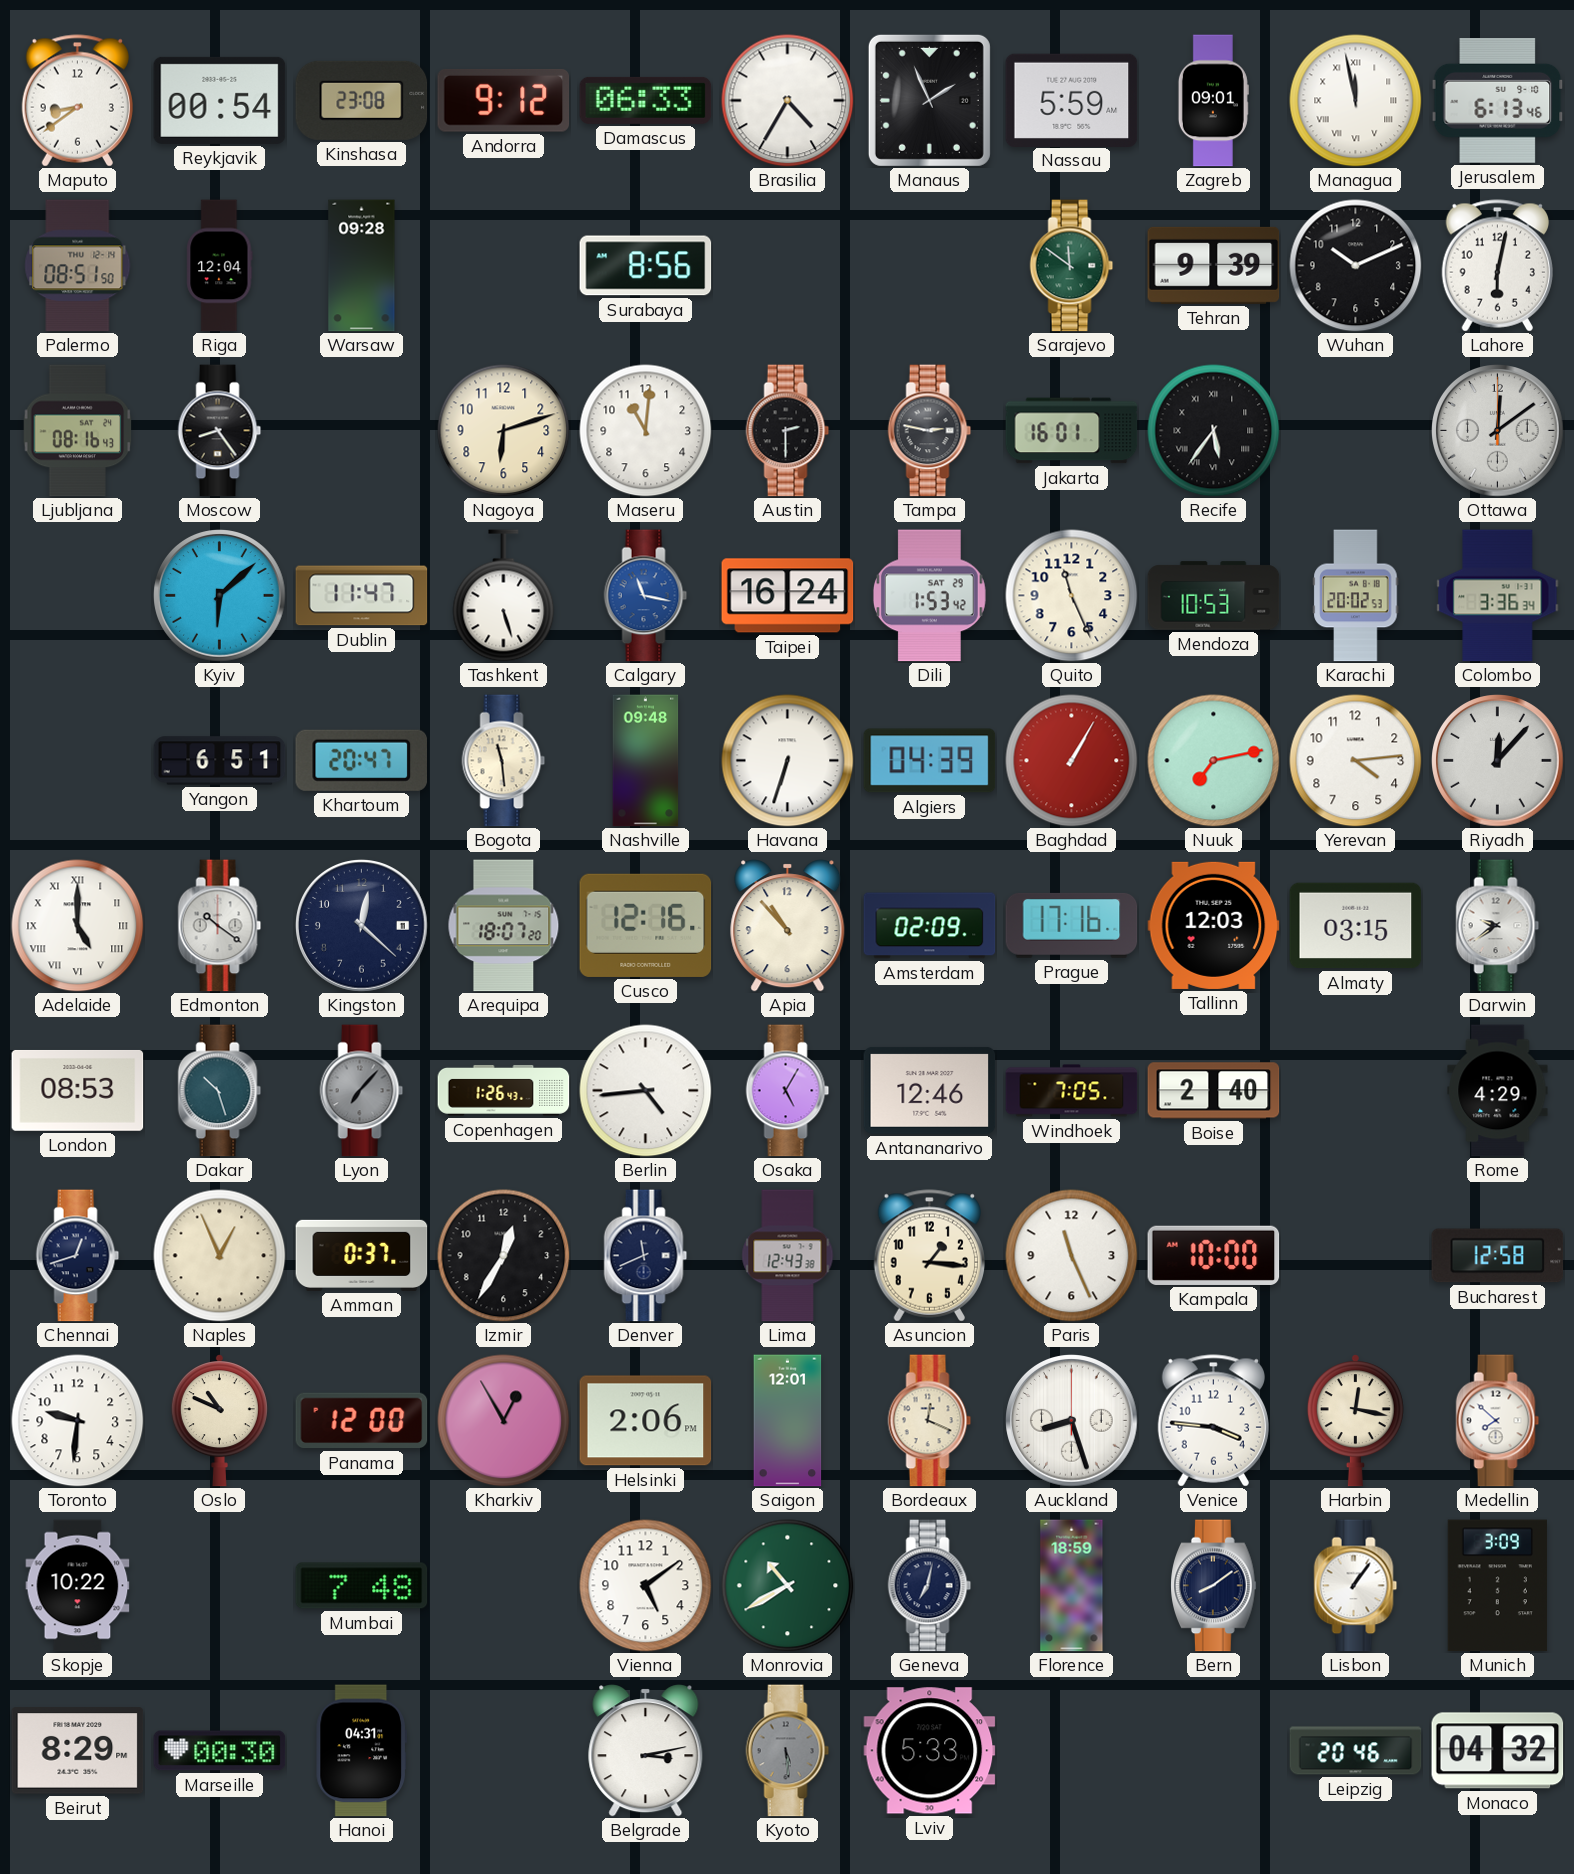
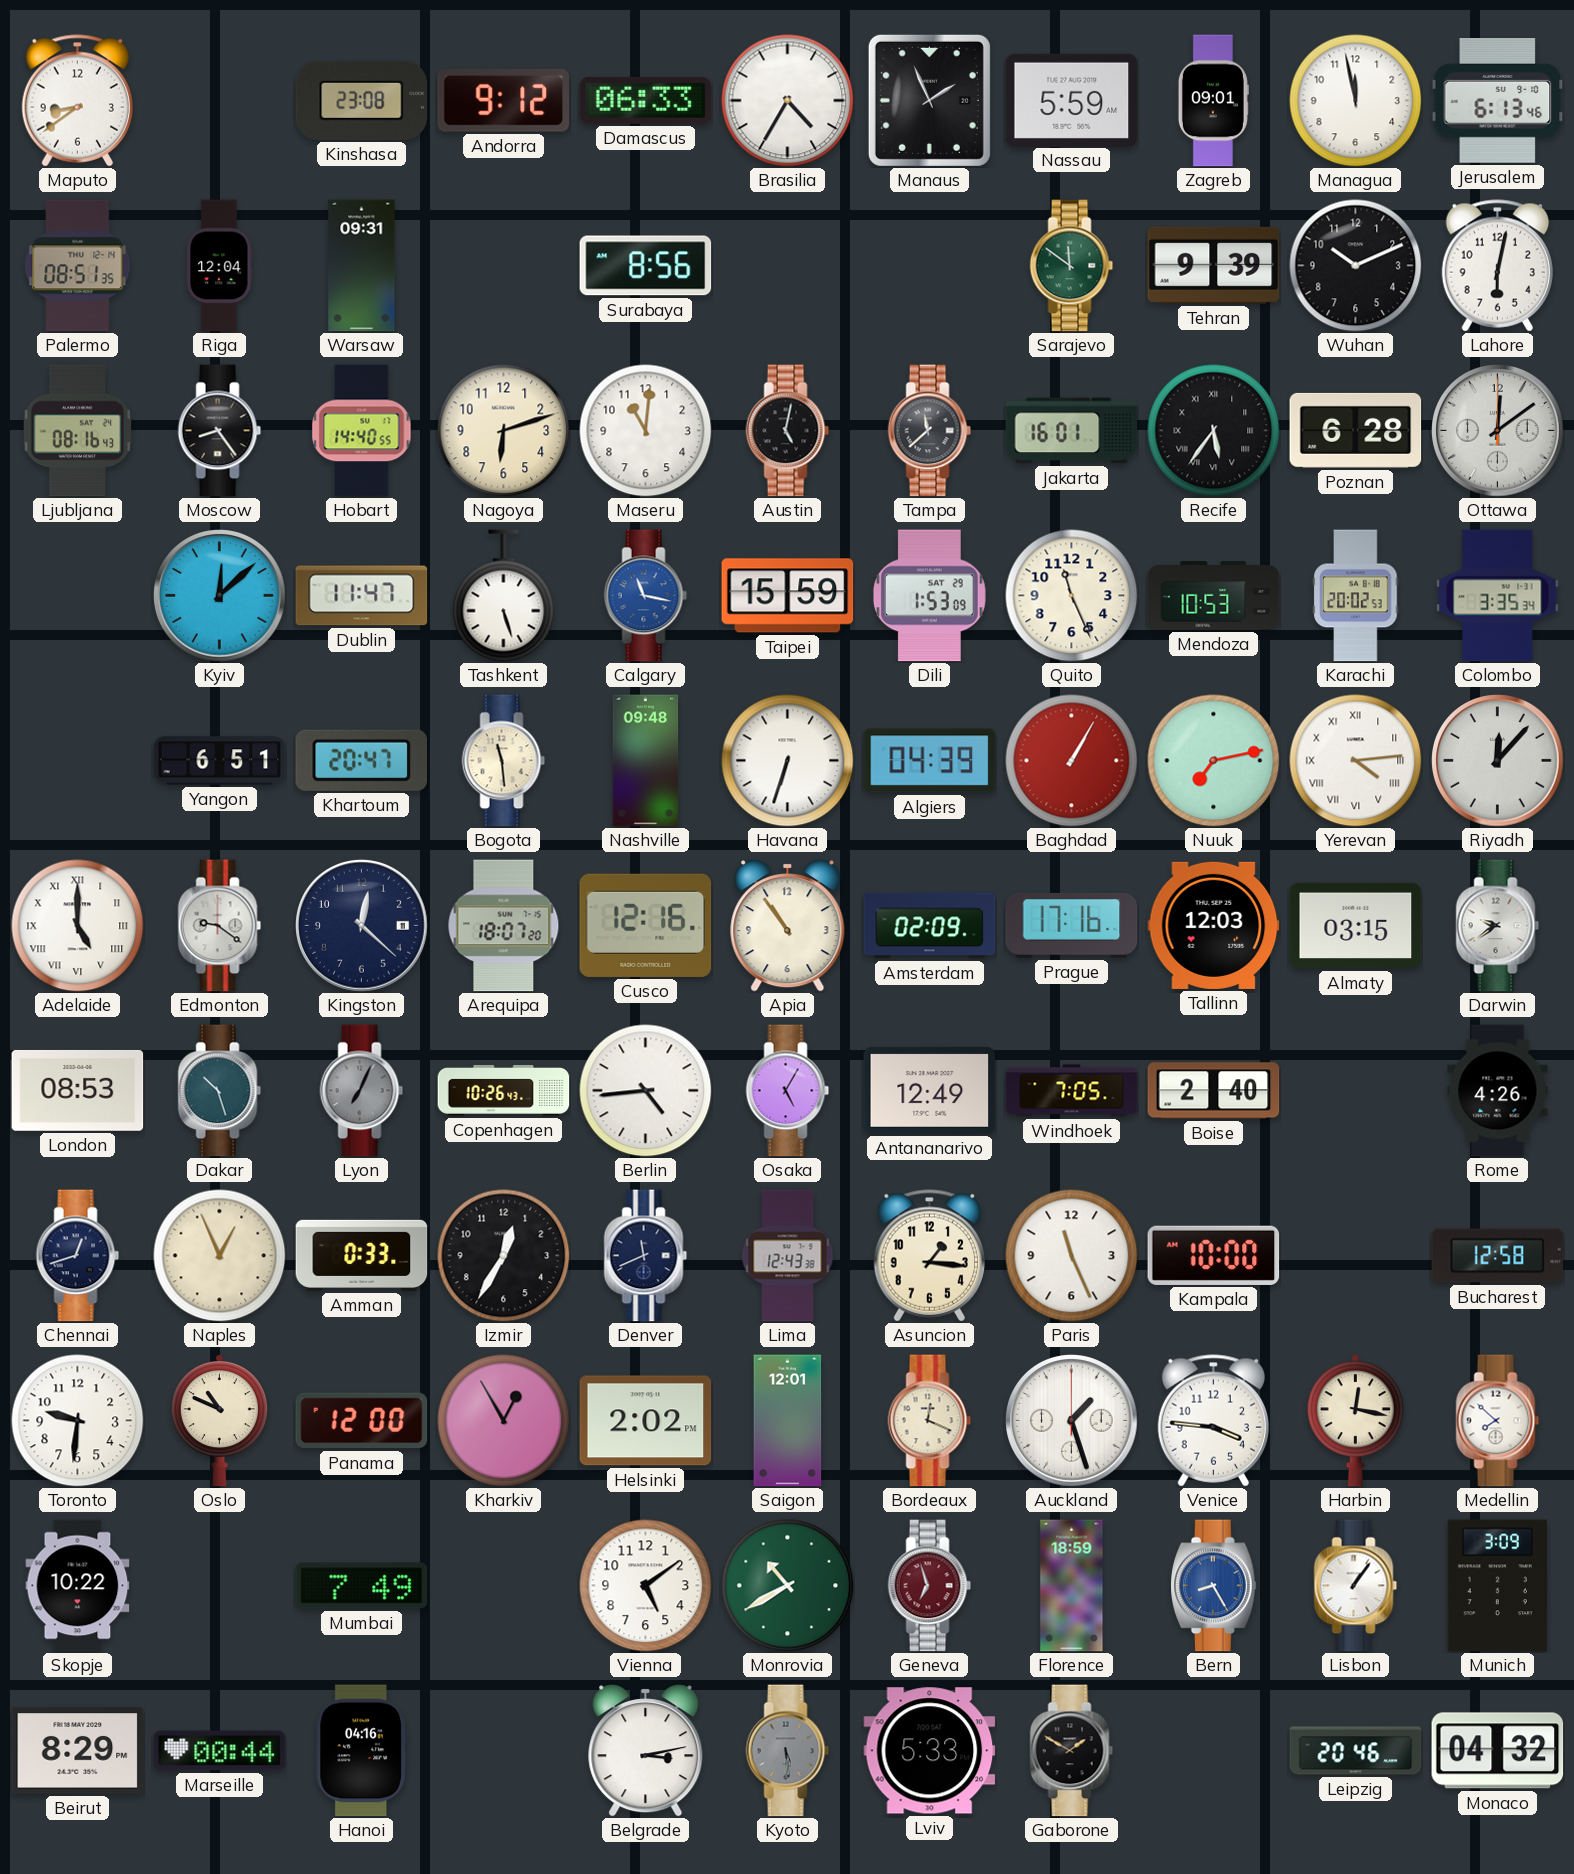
Reykjavik: 00:54 -> none (220, 100)
Managua numerals: Roman -> Arabic (1356, 101)
Palermo: 08:51:50 -> 08:51:35 (78, 266)
Warsaw: 09:28 -> 09:31 (362, 266)
Hobart: none -> 14:40 (362, 431)
Austin: 2:30 -> 5:02 (788, 431)
Tampa: 2:47 -> 11:38 (930, 431)
Poznan: none -> 6:28 (1356, 430)
Kyiv: 6:08 -> 12:08 (220, 596)
Taipei: 16:24 -> 15:59 (788, 596)
Dili: 1:53:42 -> 1:53:09 (929, 596)
Colombo: 3:36 -> 3:35 (1498, 596)
Yerevan numerals: Arabic -> Roman (1356, 761)
Edmonton: 10:21 -> 9:21 (220, 926)
Apia: 10:53 -> 10:54 (788, 926)
Lyon: 7:07 -> 7:04 (362, 1091)
Copenhagen: 1:26 -> 10:26 (504, 1090)
Antananarivo: 12:46 -> 12:49 (930, 1090)
Rome: 4:29 -> 4:26 (1498, 1091)
Amman: 0:37 -> 0:33 (362, 1255)
Helsinki: 2:06 -> 2:02 (646, 1421)
Auckland: 8:27 -> 1:27 (1072, 1421)
Mumbai: 7:48 -> 7:49 (362, 1586)
Geneva: 7:02 -> 6:57 (930, 1586)
Geneva dial: navy -> burgundy (930, 1586)
Bern: 8:09 -> 8:25 (1214, 1586)
Bern dial: navy -> blue (1214, 1586)
Marseille: 00:30 -> 00:44 (220, 1751)
Hanoi: 04:31 -> 04:16 (361, 1751)
Gaborone: none -> 1:50 (1072, 1751)
